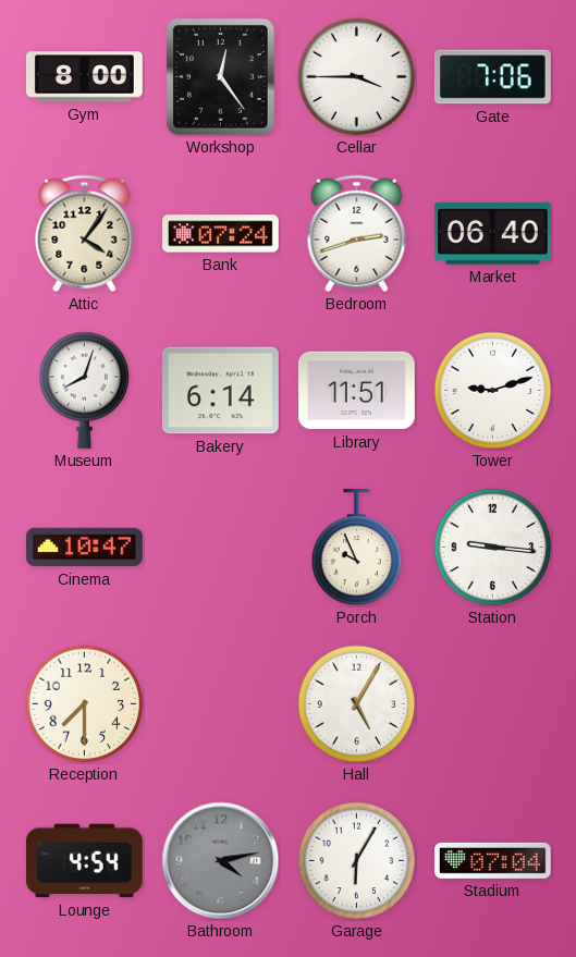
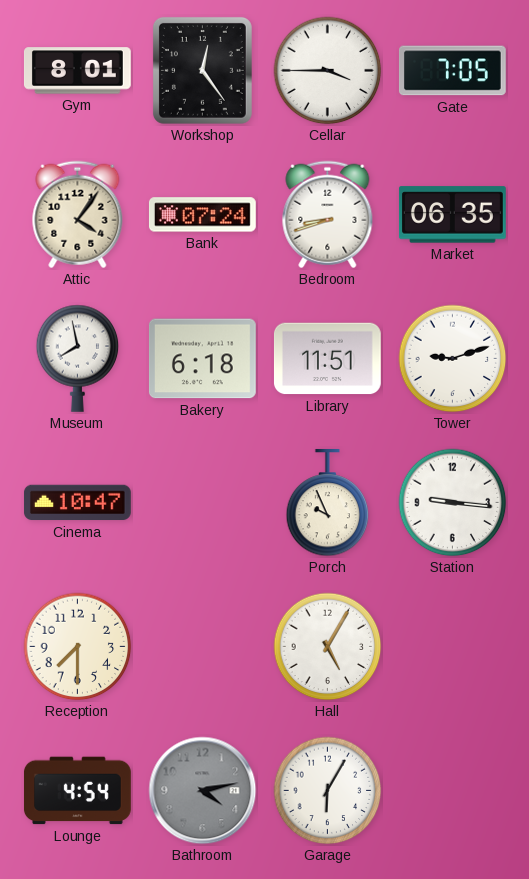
Gym: 8:00 -> 8:01 (77, 71)
Gate: 7:06 -> 7:05 (452, 71)
Bedroom: 2:42 -> 8:42 (328, 215)
Market: 06:40 -> 06:35 (452, 215)
Museum: 8:03 -> 7:58 (78, 358)
Bakery: 6:14 -> 6:18 (202, 359)
Stadium: 07:04 -> none (492, 860)
